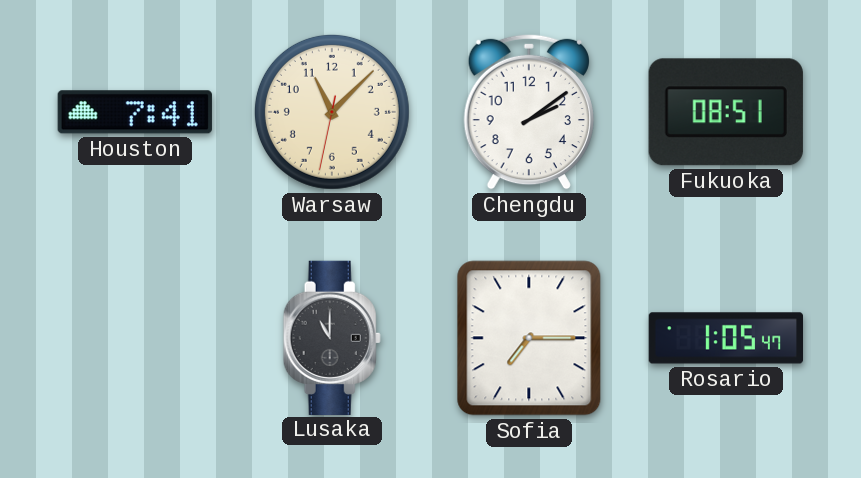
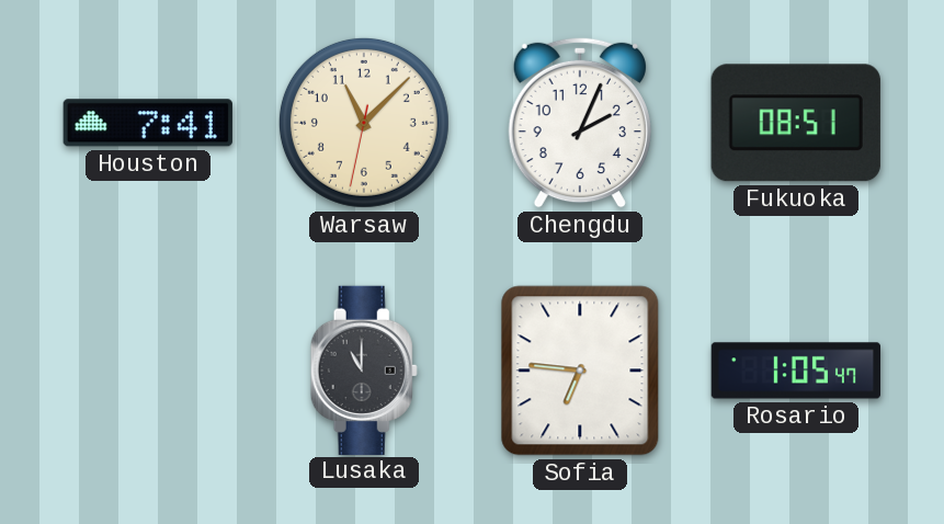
Chengdu: 2:09 -> 2:04 (580, 123)
Sofia: 7:15 -> 6:46 (580, 371)
